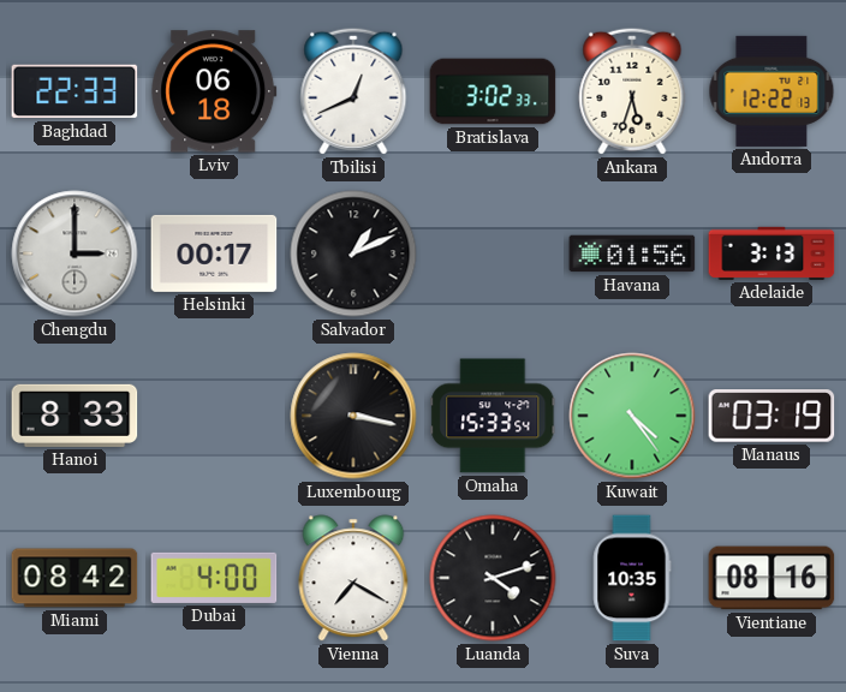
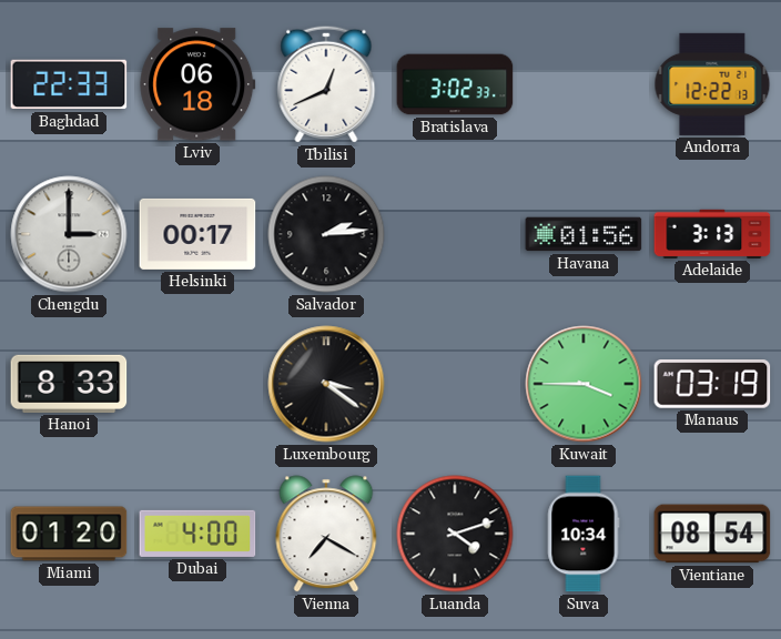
Ankara: 5:33 -> none (632, 91)
Salvador: 1:11 -> 2:14 (326, 234)
Luxembourg: 3:17 -> 3:21 (326, 384)
Omaha: 15:33 -> none (493, 416)
Kuwait: 4:24 -> 3:45 (584, 384)
Miami: 08:42 -> 01:20 (69, 534)
Suva: 10:35 -> 10:34 (584, 534)
Vientiane: 08:16 -> 08:54 (712, 534)
